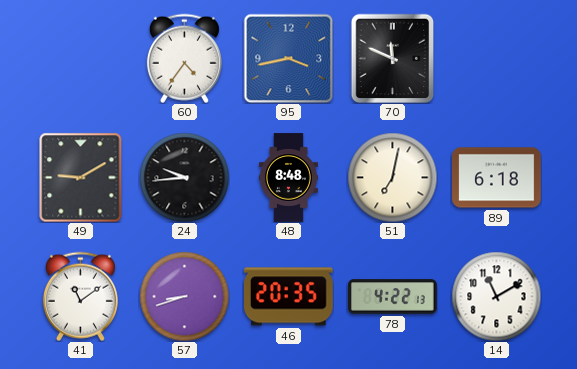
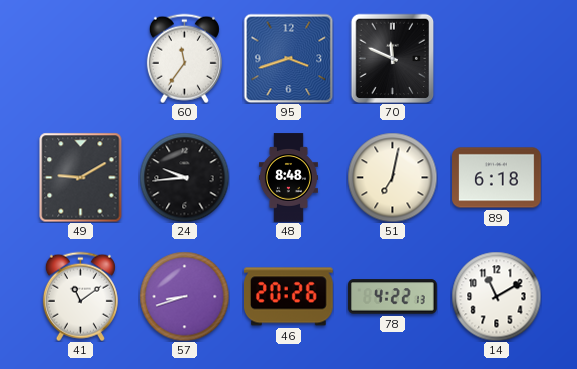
60: 4:36 -> 11:36 (184, 58)
95: 3:43 -> 3:42 (288, 58)
46: 20:35 -> 20:26 (289, 297)
